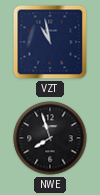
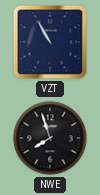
VZT: 10:58 -> 10:55 (50, 42)
